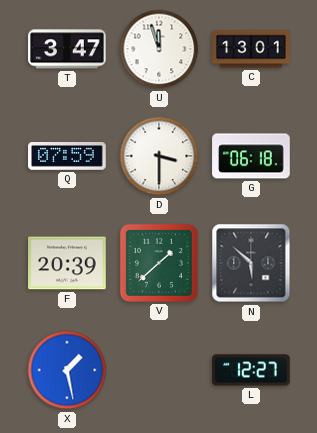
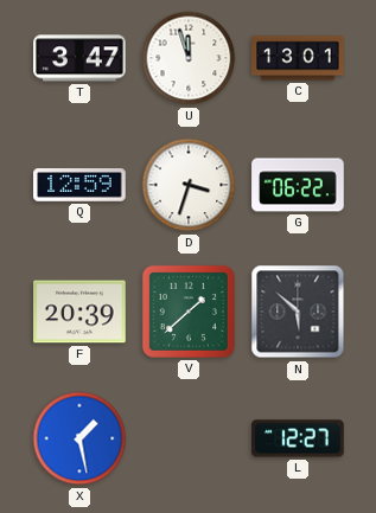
Q: 07:59 -> 12:59 (79, 186)
D: 3:30 -> 3:33 (189, 185)
G: 06:18 -> 06:22 (298, 185)
